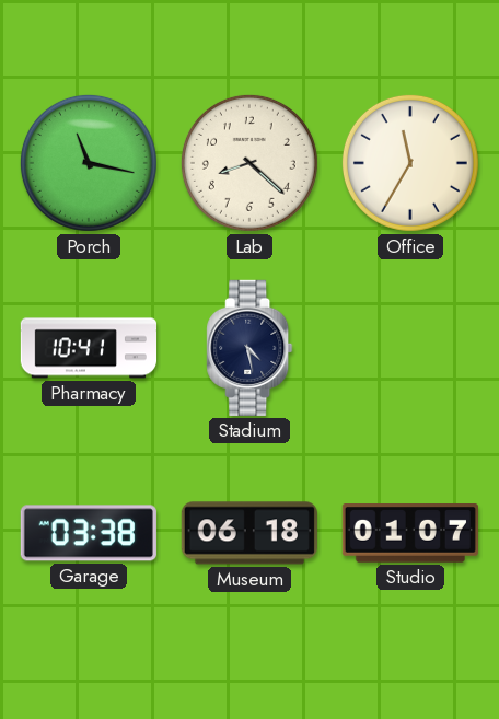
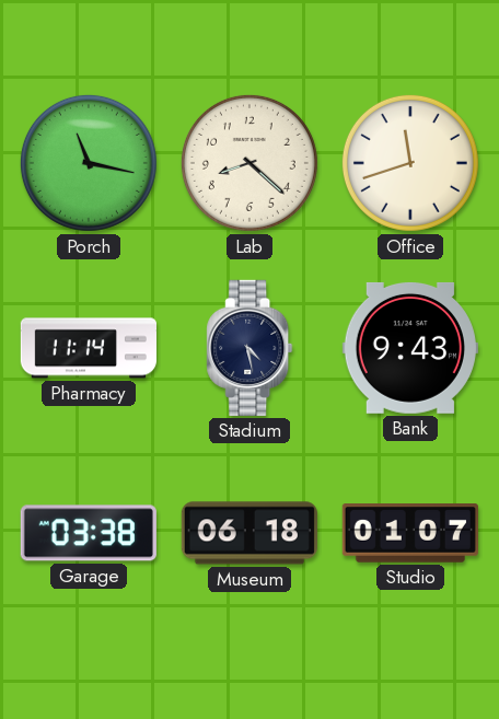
Office: 11:35 -> 11:42 (410, 163)
Pharmacy: 10:41 -> 11:14 (88, 348)
Bank: none -> 9:43 (410, 348)
